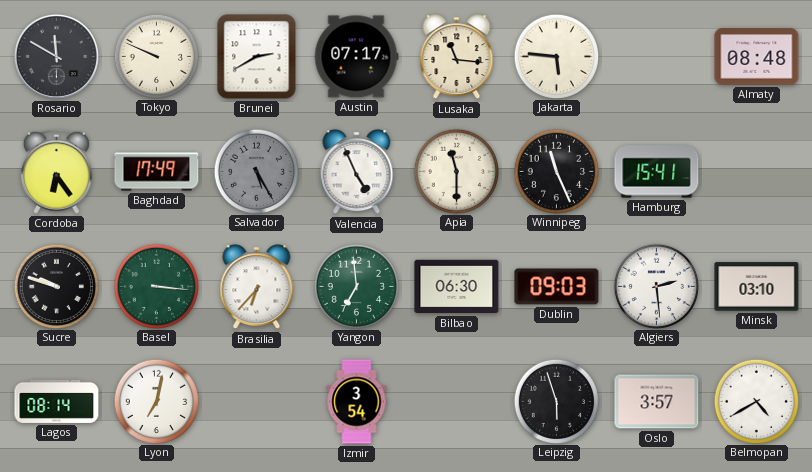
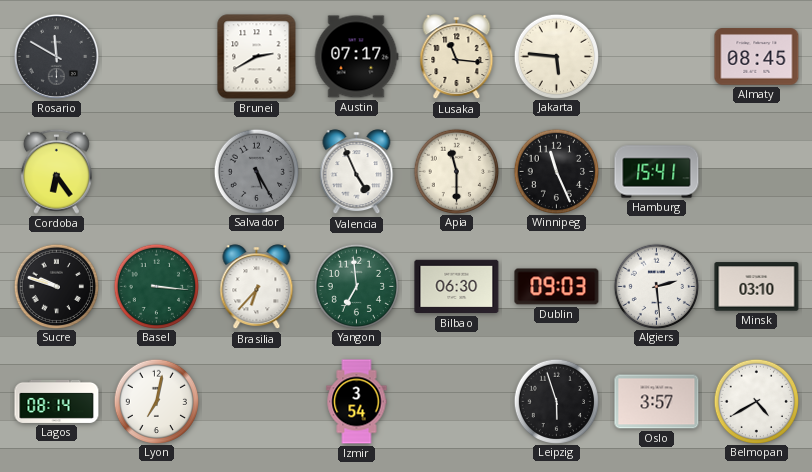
Tokyo: 9:49 -> none (156, 56)
Almaty: 08:48 -> 08:45 (757, 57)
Baghdad: 17:49 -> none (157, 172)
